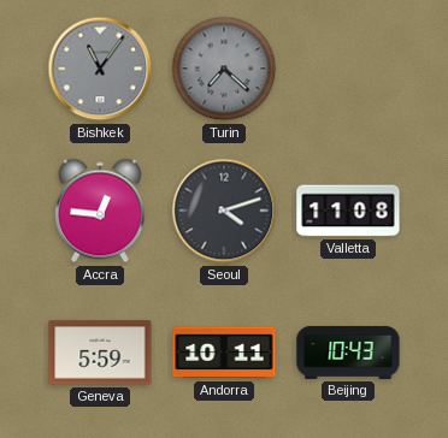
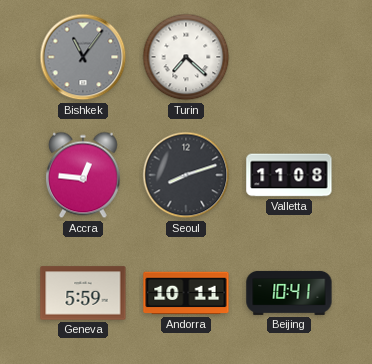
Turin dial: grey -> white (186, 57)
Seoul: 4:12 -> 8:12 (186, 175)
Beijing: 10:43 -> 10:41 (289, 293)
